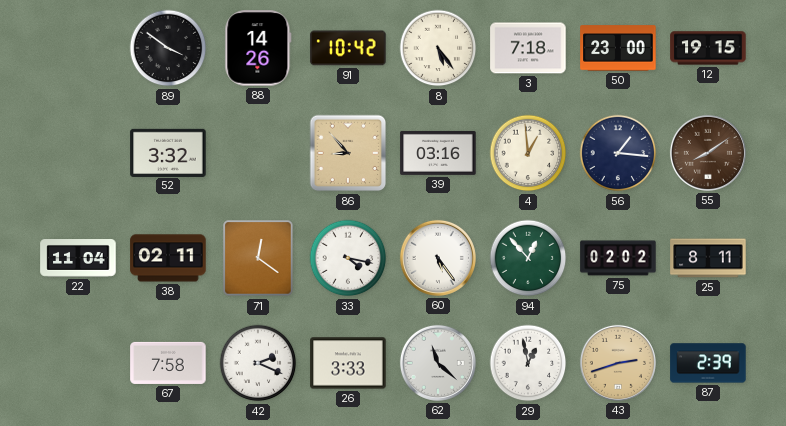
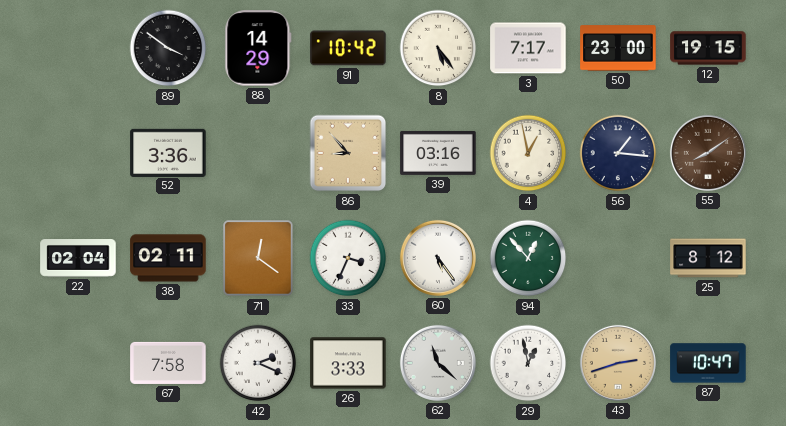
88: 14:26 -> 14:29 (258, 48)
3: 7:18 -> 7:17 (528, 48)
52: 3:32 -> 3:36 (168, 152)
4: 12:59 -> 12:58 (528, 153)
22: 11:04 -> 02:04 (78, 259)
33: 4:17 -> 3:34 (348, 258)
75: 02:02 -> none (618, 258)
25: 8:11 -> 8:12 (708, 258)
87: 2:39 -> 10:47 (708, 363)
